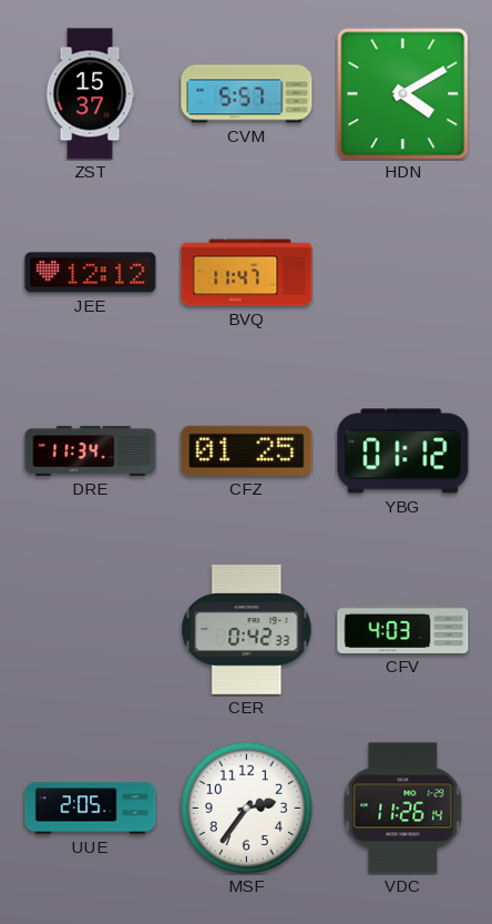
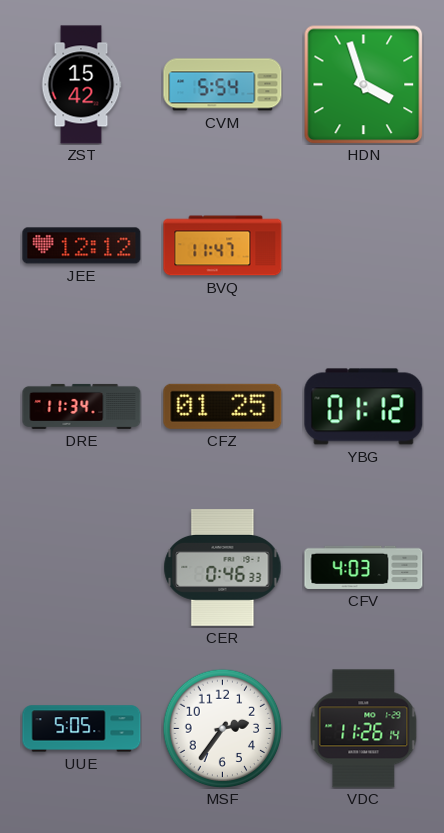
ZST: 15:37 -> 15:42 (81, 85)
CVM: 5:57 -> 5:54 (223, 85)
HDN: 4:10 -> 3:57 (363, 84)
CER: 0:42 -> 0:46 (223, 568)
UUE: 2:05 -> 5:05 (82, 729)
